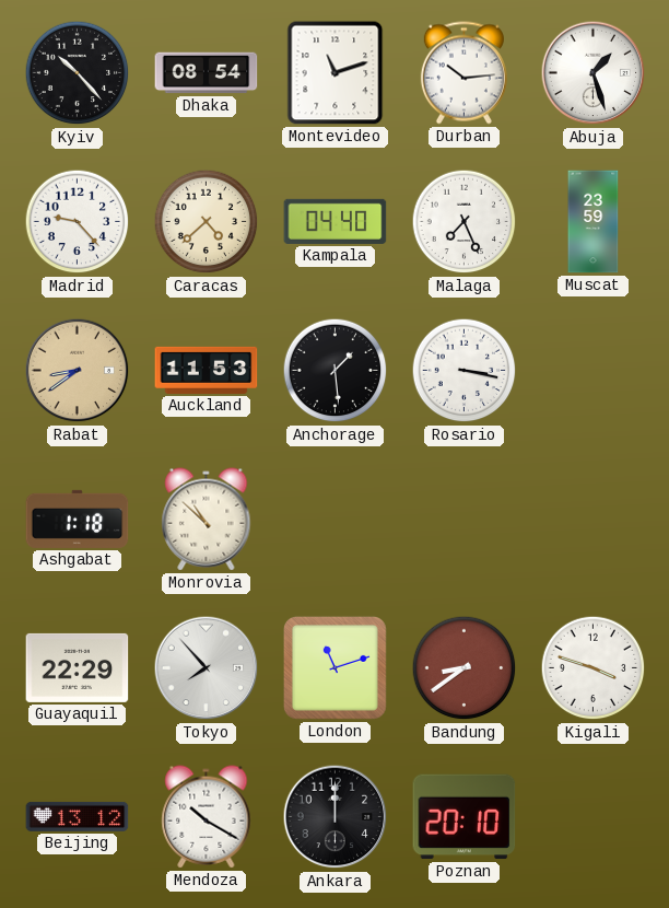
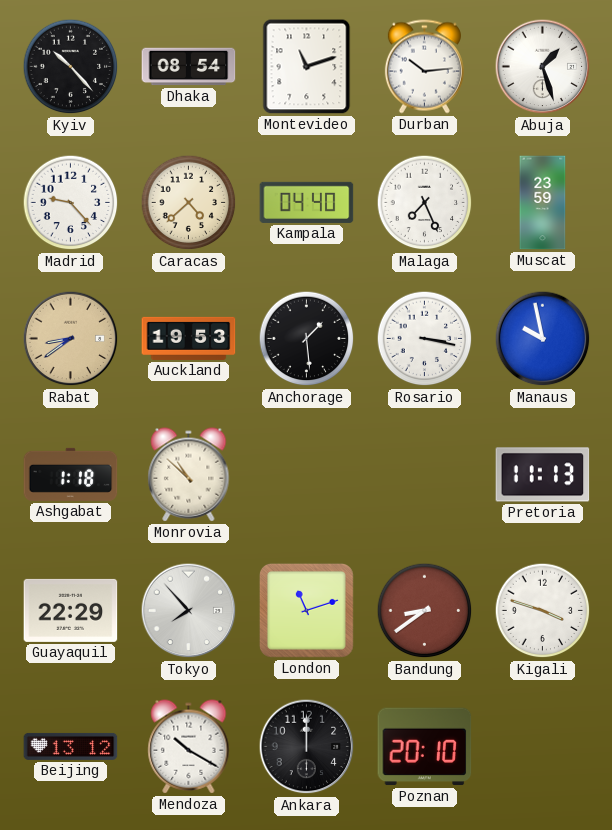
Auckland: 11:53 -> 19:53 (189, 338)
Manaus: none -> 9:58 (543, 339)
Pretoria: none -> 11:13 (543, 475)
